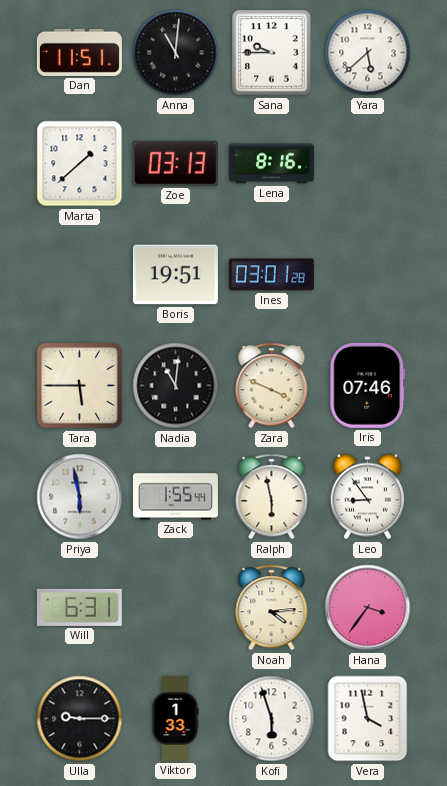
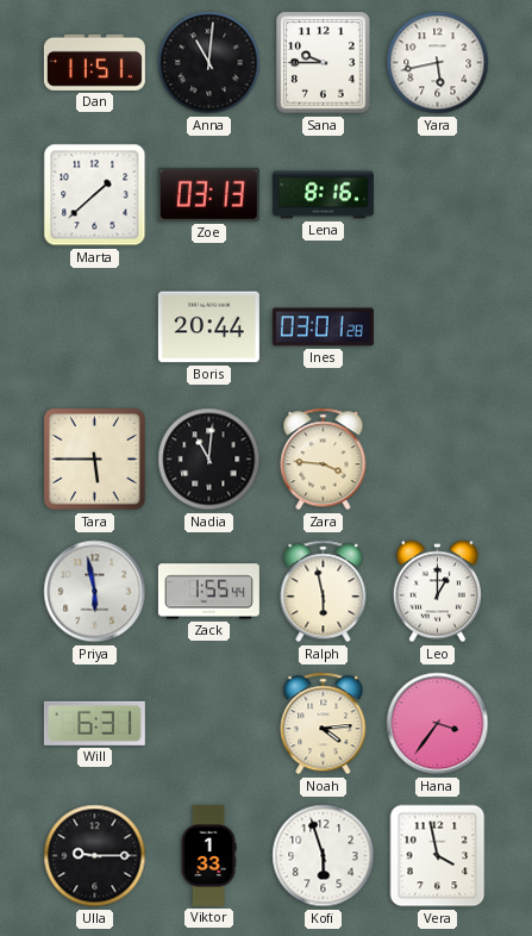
Yara: 5:38 -> 5:43 (438, 63)
Boris: 19:51 -> 20:44 (208, 327)
Zara: 3:49 -> 3:46 (324, 460)
Iris: 07:46 -> none (368, 385)
Leo: 8:54 -> 1:00 (437, 592)
